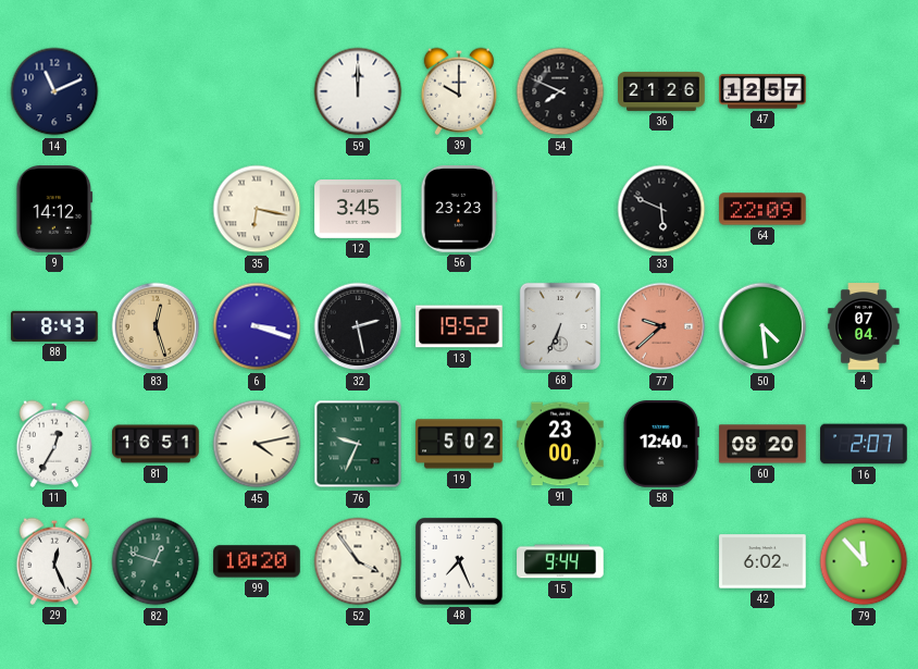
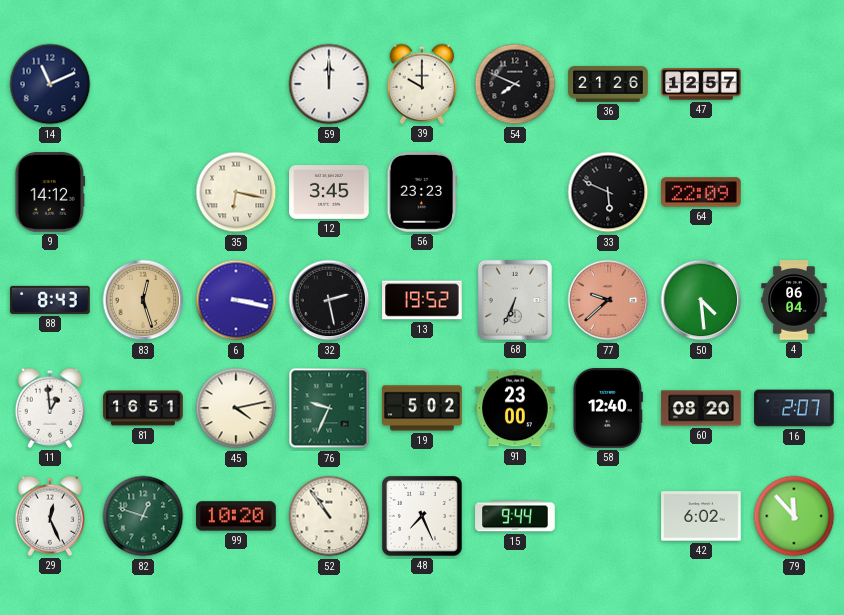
6: 3:18 -> 3:17 (236, 300)
4: 07:04 -> 06:04 (794, 300)
11: 12:35 -> 12:59 (50, 408)
52: 3:54 -> 10:54 (329, 516)
